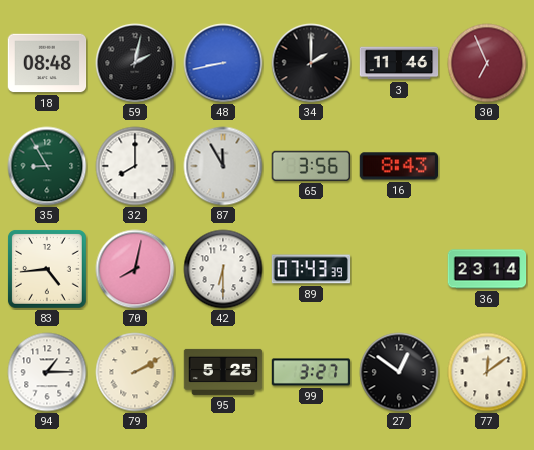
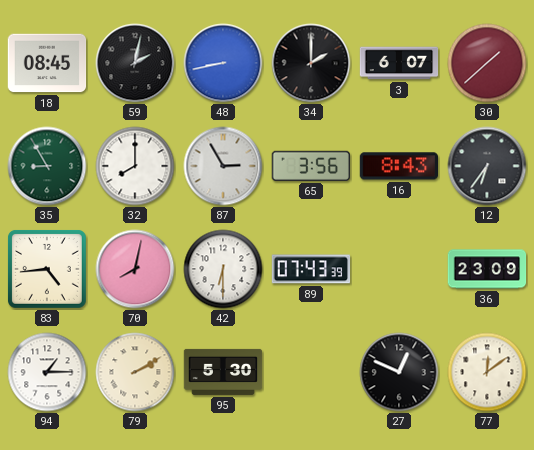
18: 08:48 -> 08:45 (47, 63)
3: 11:46 -> 6:07 (399, 63)
30: 6:56 -> 1:38 (487, 63)
87: 11:55 -> 2:55 (223, 166)
12: none -> 6:36 (487, 166)
36: 23:14 -> 23:09 (487, 269)
95: 5:25 -> 5:30 (223, 372)
99: 3:27 -> none (311, 372)
27: 12:51 -> 12:49 (399, 372)
